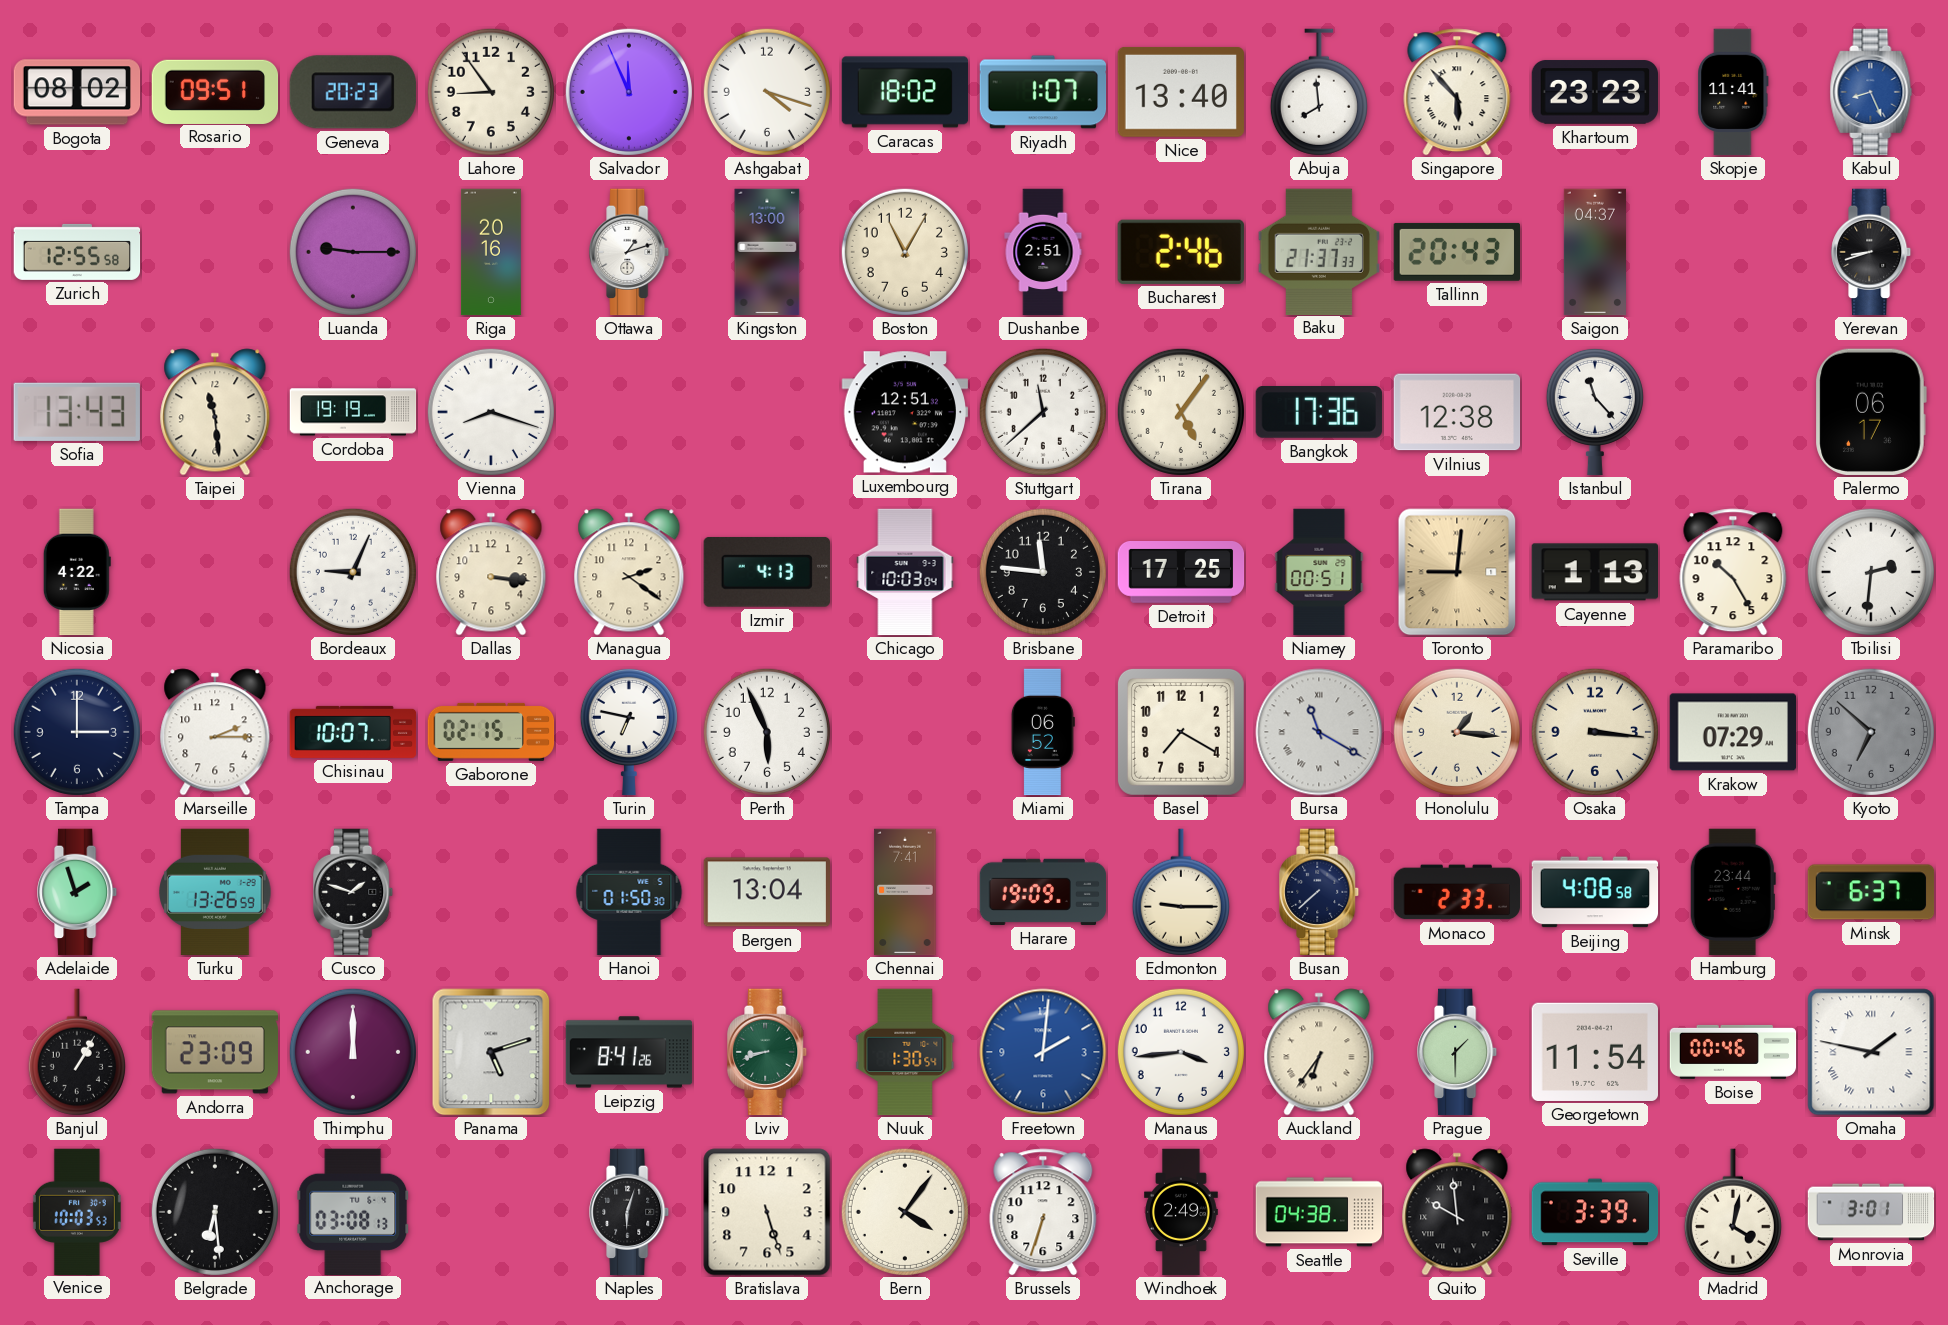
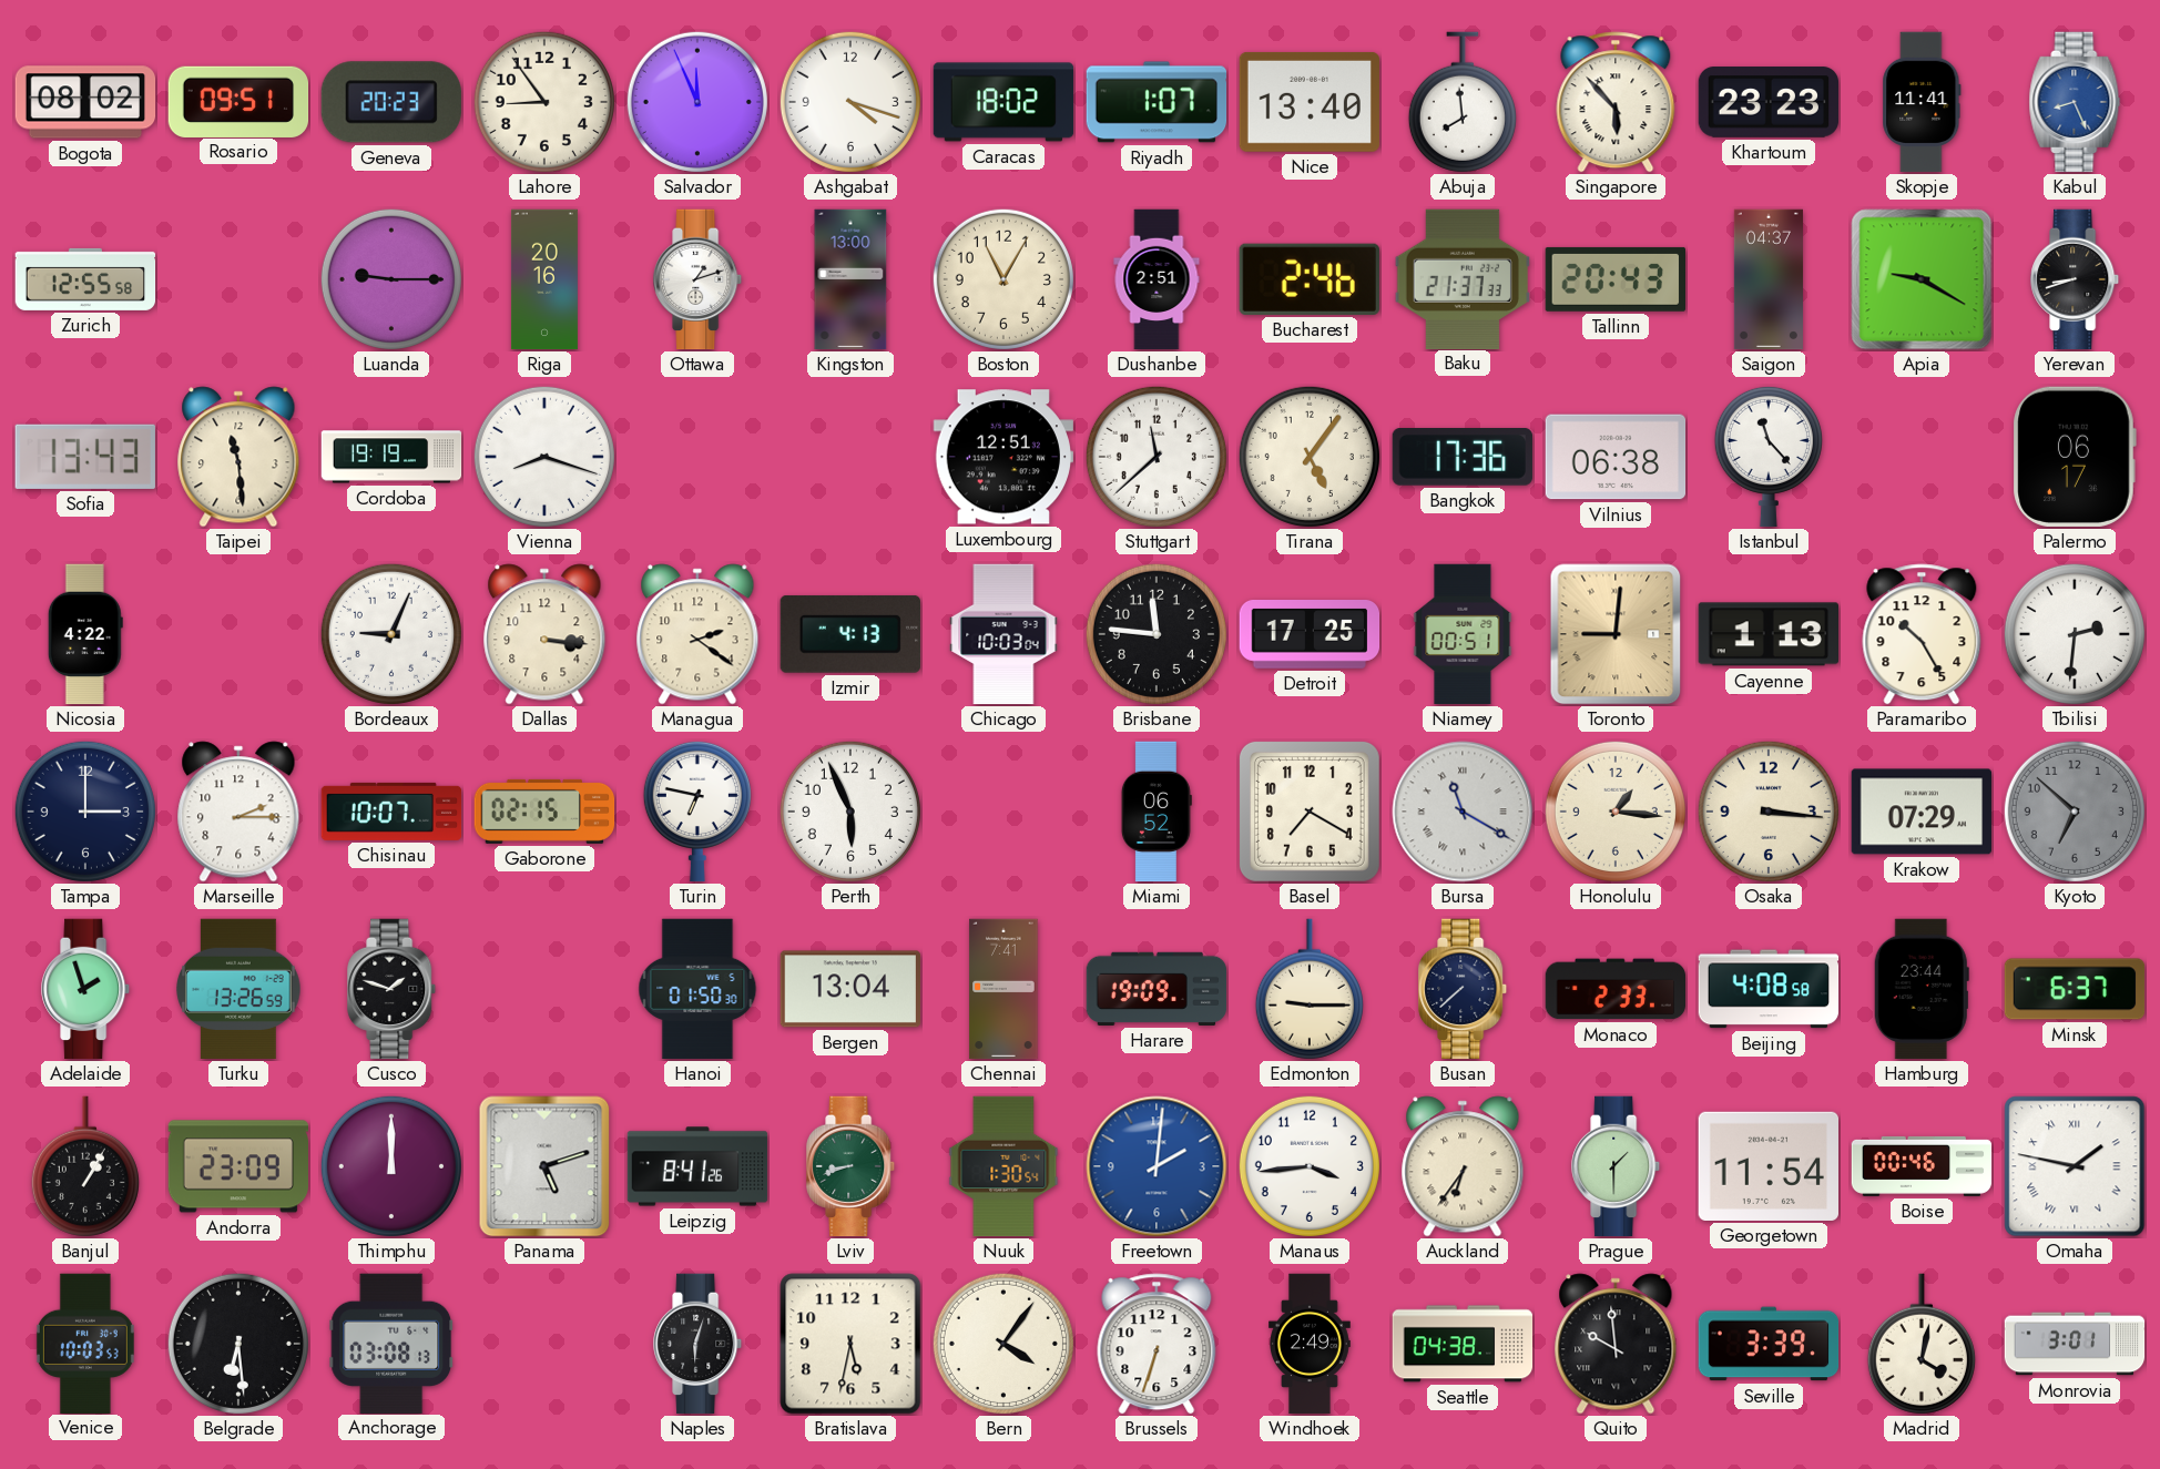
Apia: none -> 9:20 (1922, 279)
Vilnius: 12:38 -> 06:38 (1616, 457)
Bratislava: 5:27 -> 5:32 (850, 1344)
